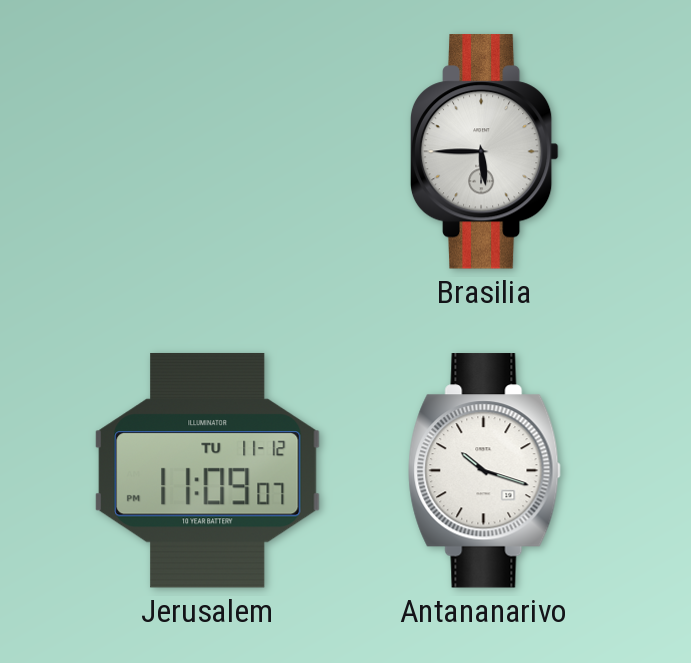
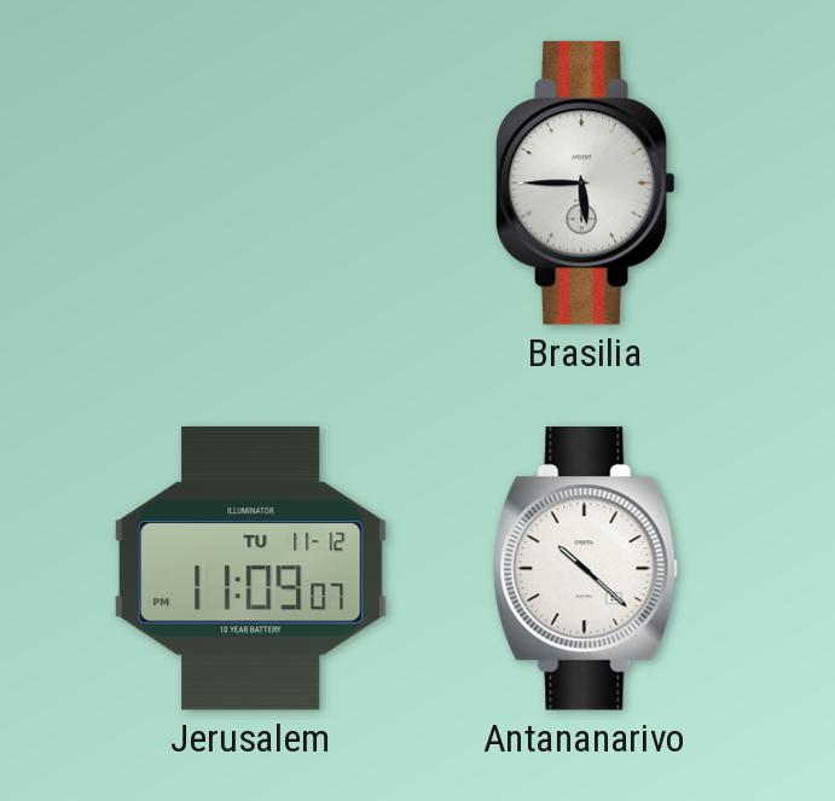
Antananarivo: 10:18 -> 10:22 (586, 569)
